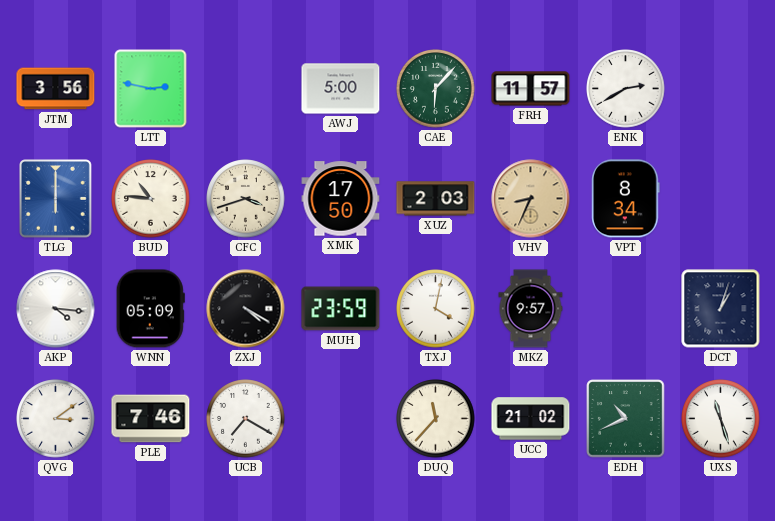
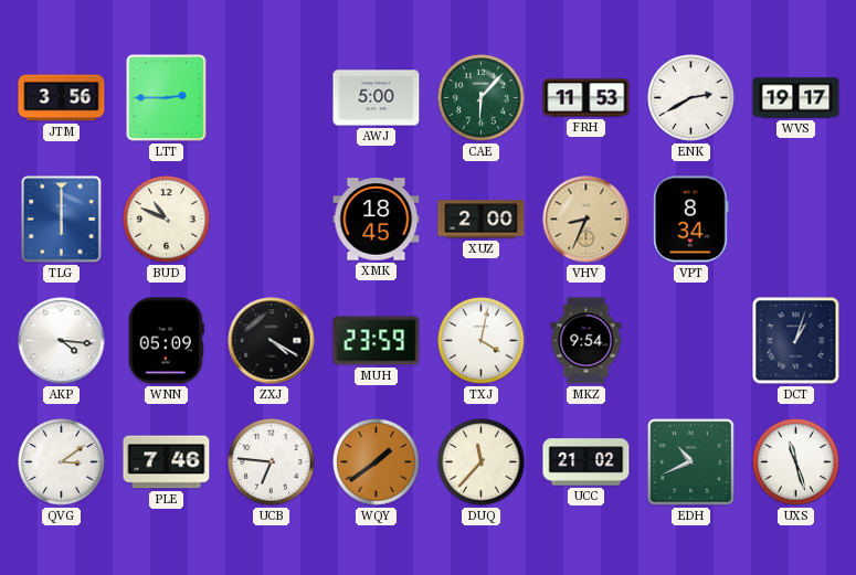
LTT: 2:47 -> 2:45 (167, 98)
FRH: 11:57 -> 11:53 (586, 98)
WVS: none -> 19:17 (796, 98)
BUD: 10:46 -> 10:49 (167, 220)
CFC: 3:42 -> none (246, 199)
XMK: 17:50 -> 18:45 (377, 220)
XUZ: 2:03 -> 2:00 (482, 220)
MKZ: 9:57 -> 9:54 (586, 341)
UCB: 7:20 -> 6:46 (272, 462)
WQY: none -> 1:39 (377, 462)
